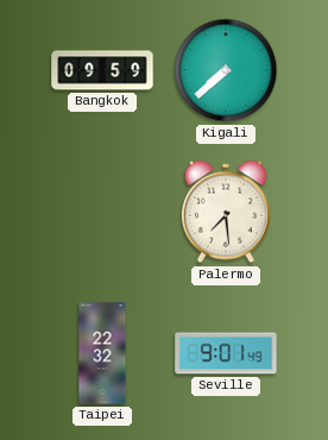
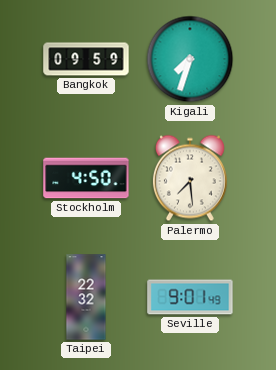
Kigali: 7:38 -> 7:33 (190, 59)
Stockholm: none -> 4:50 (86, 178)
